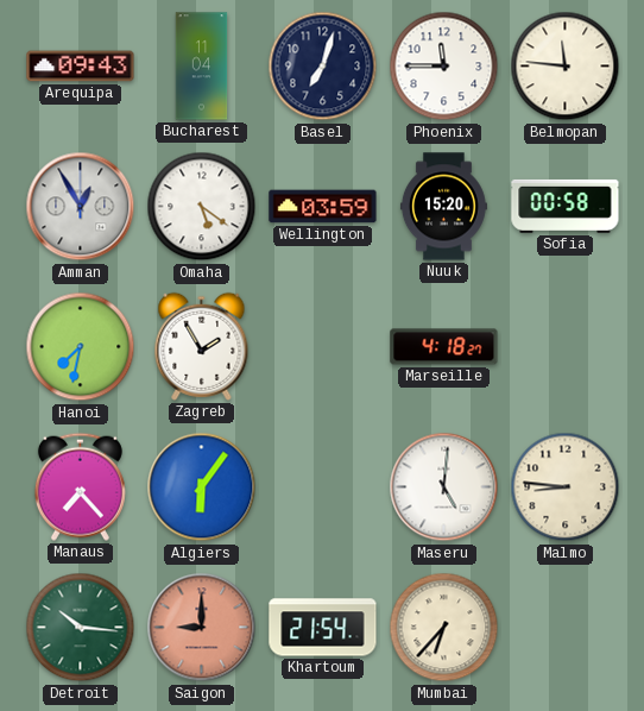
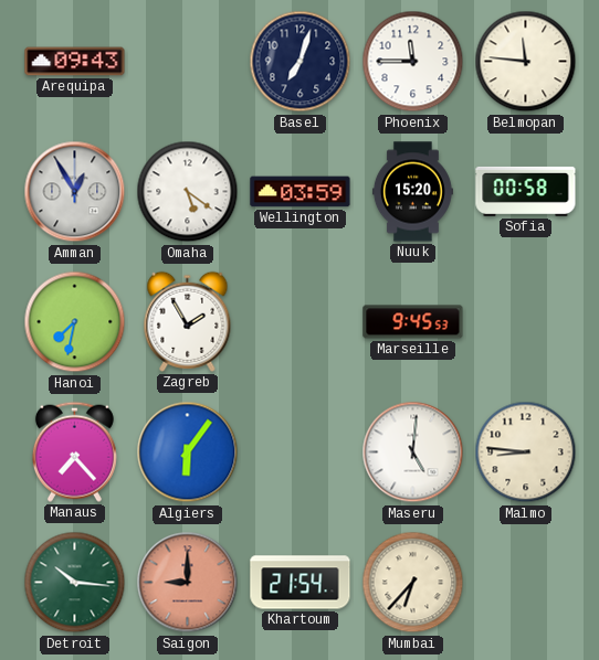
Bucharest: 11:04 -> none (202, 67)
Marseille: 4:18 -> 9:45 (413, 322)
